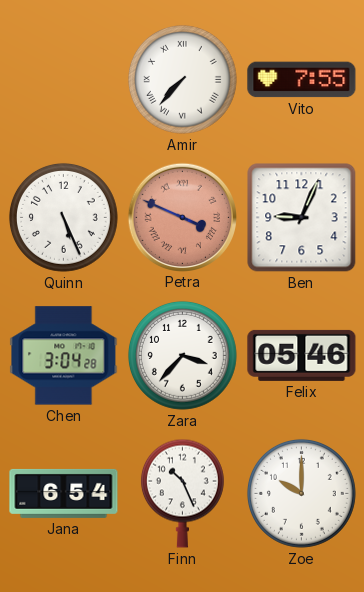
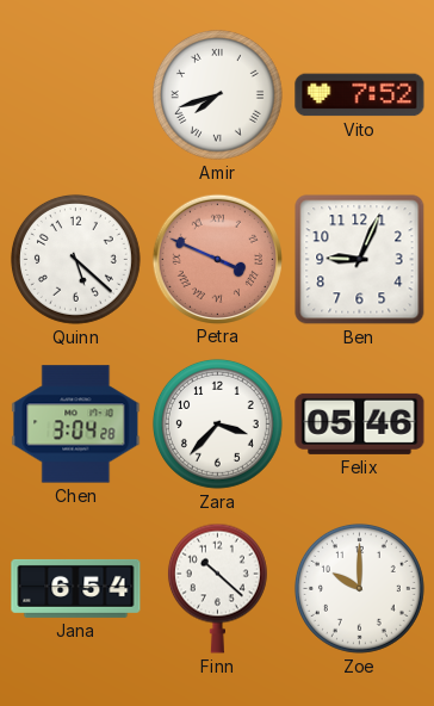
Amir: 7:37 -> 7:42 (217, 94)
Vito: 7:55 -> 7:52 (360, 95)
Quinn: 5:26 -> 5:22 (75, 259)
Finn: 10:26 -> 10:22 (217, 588)
